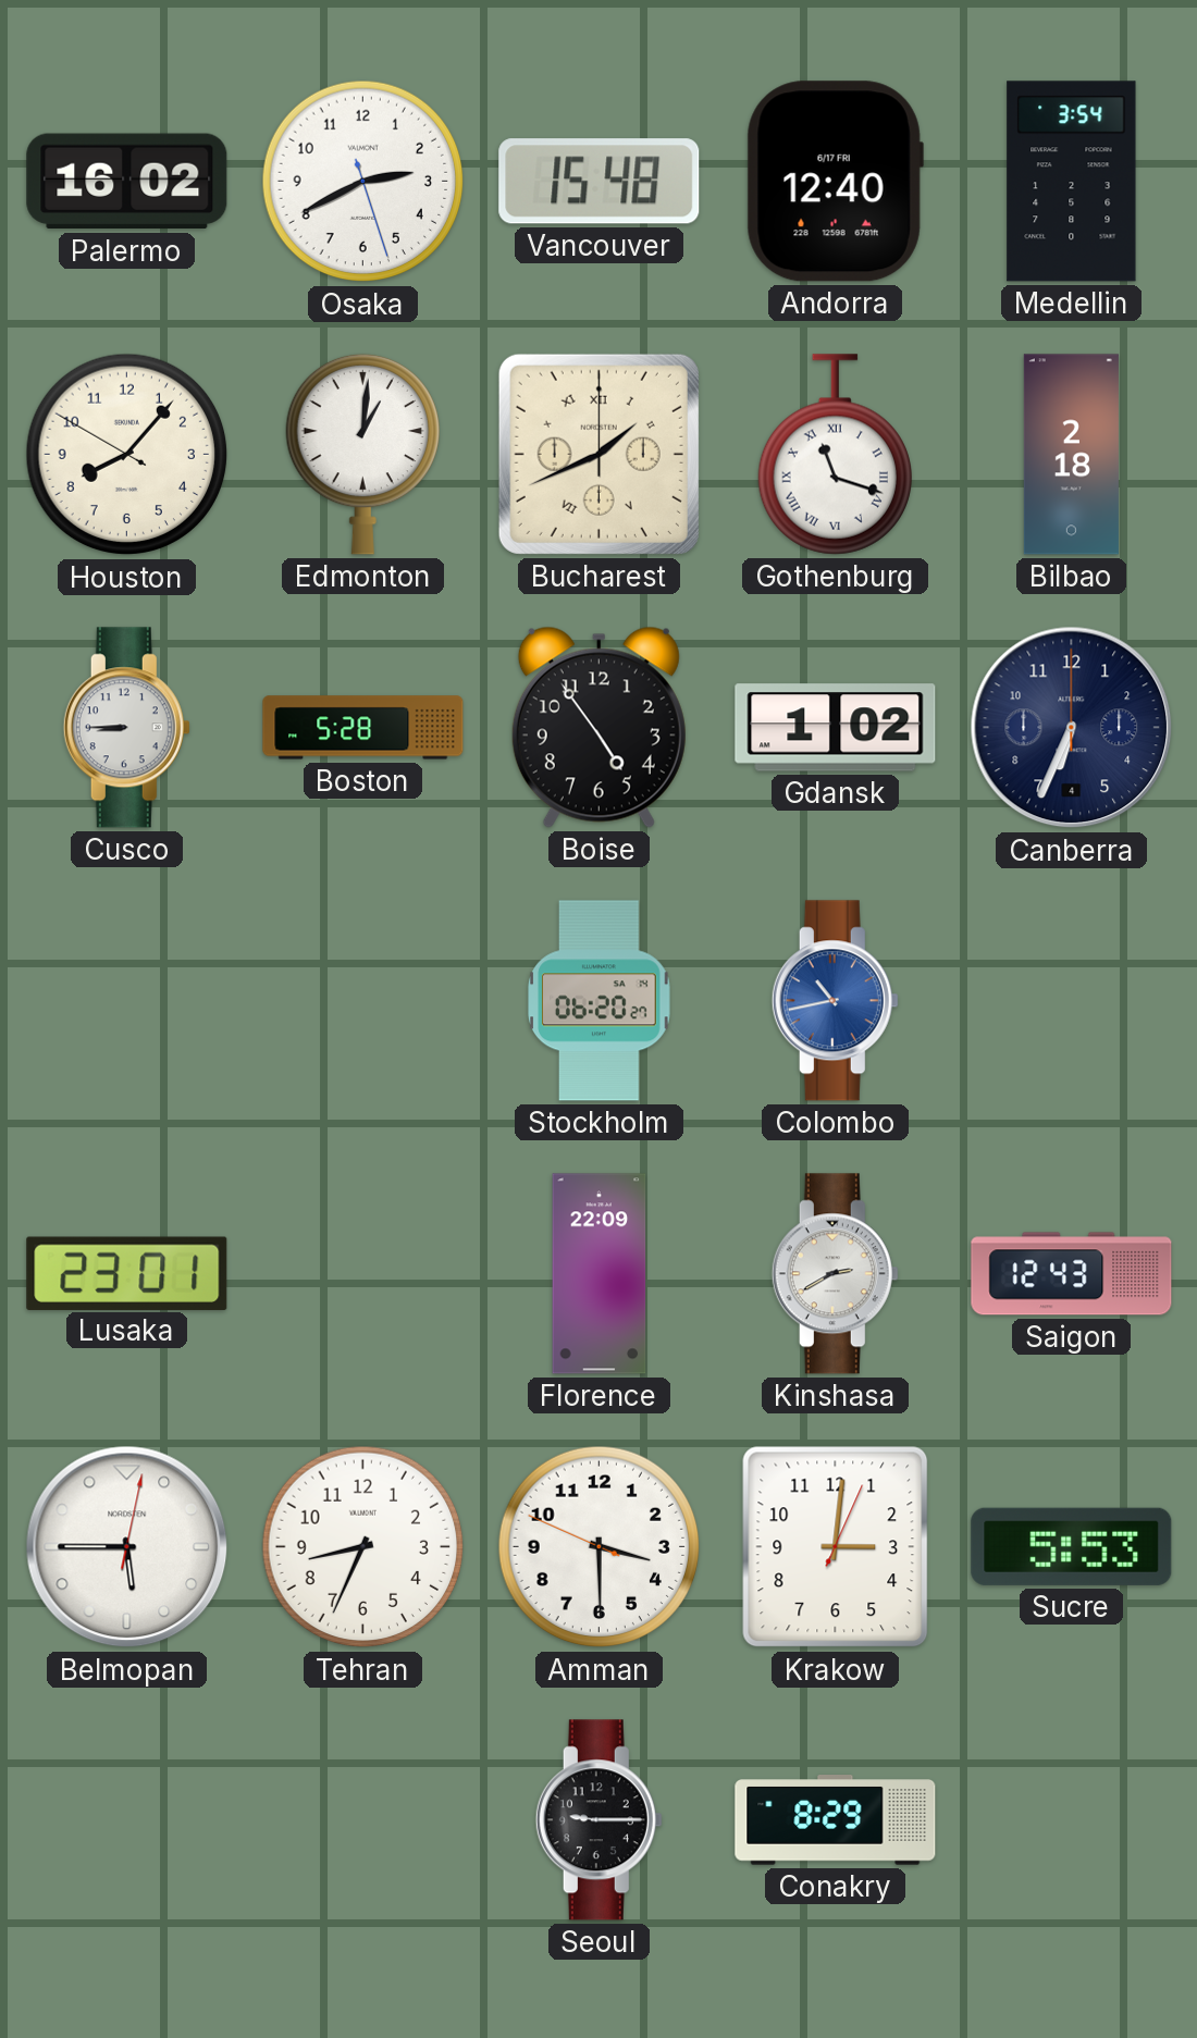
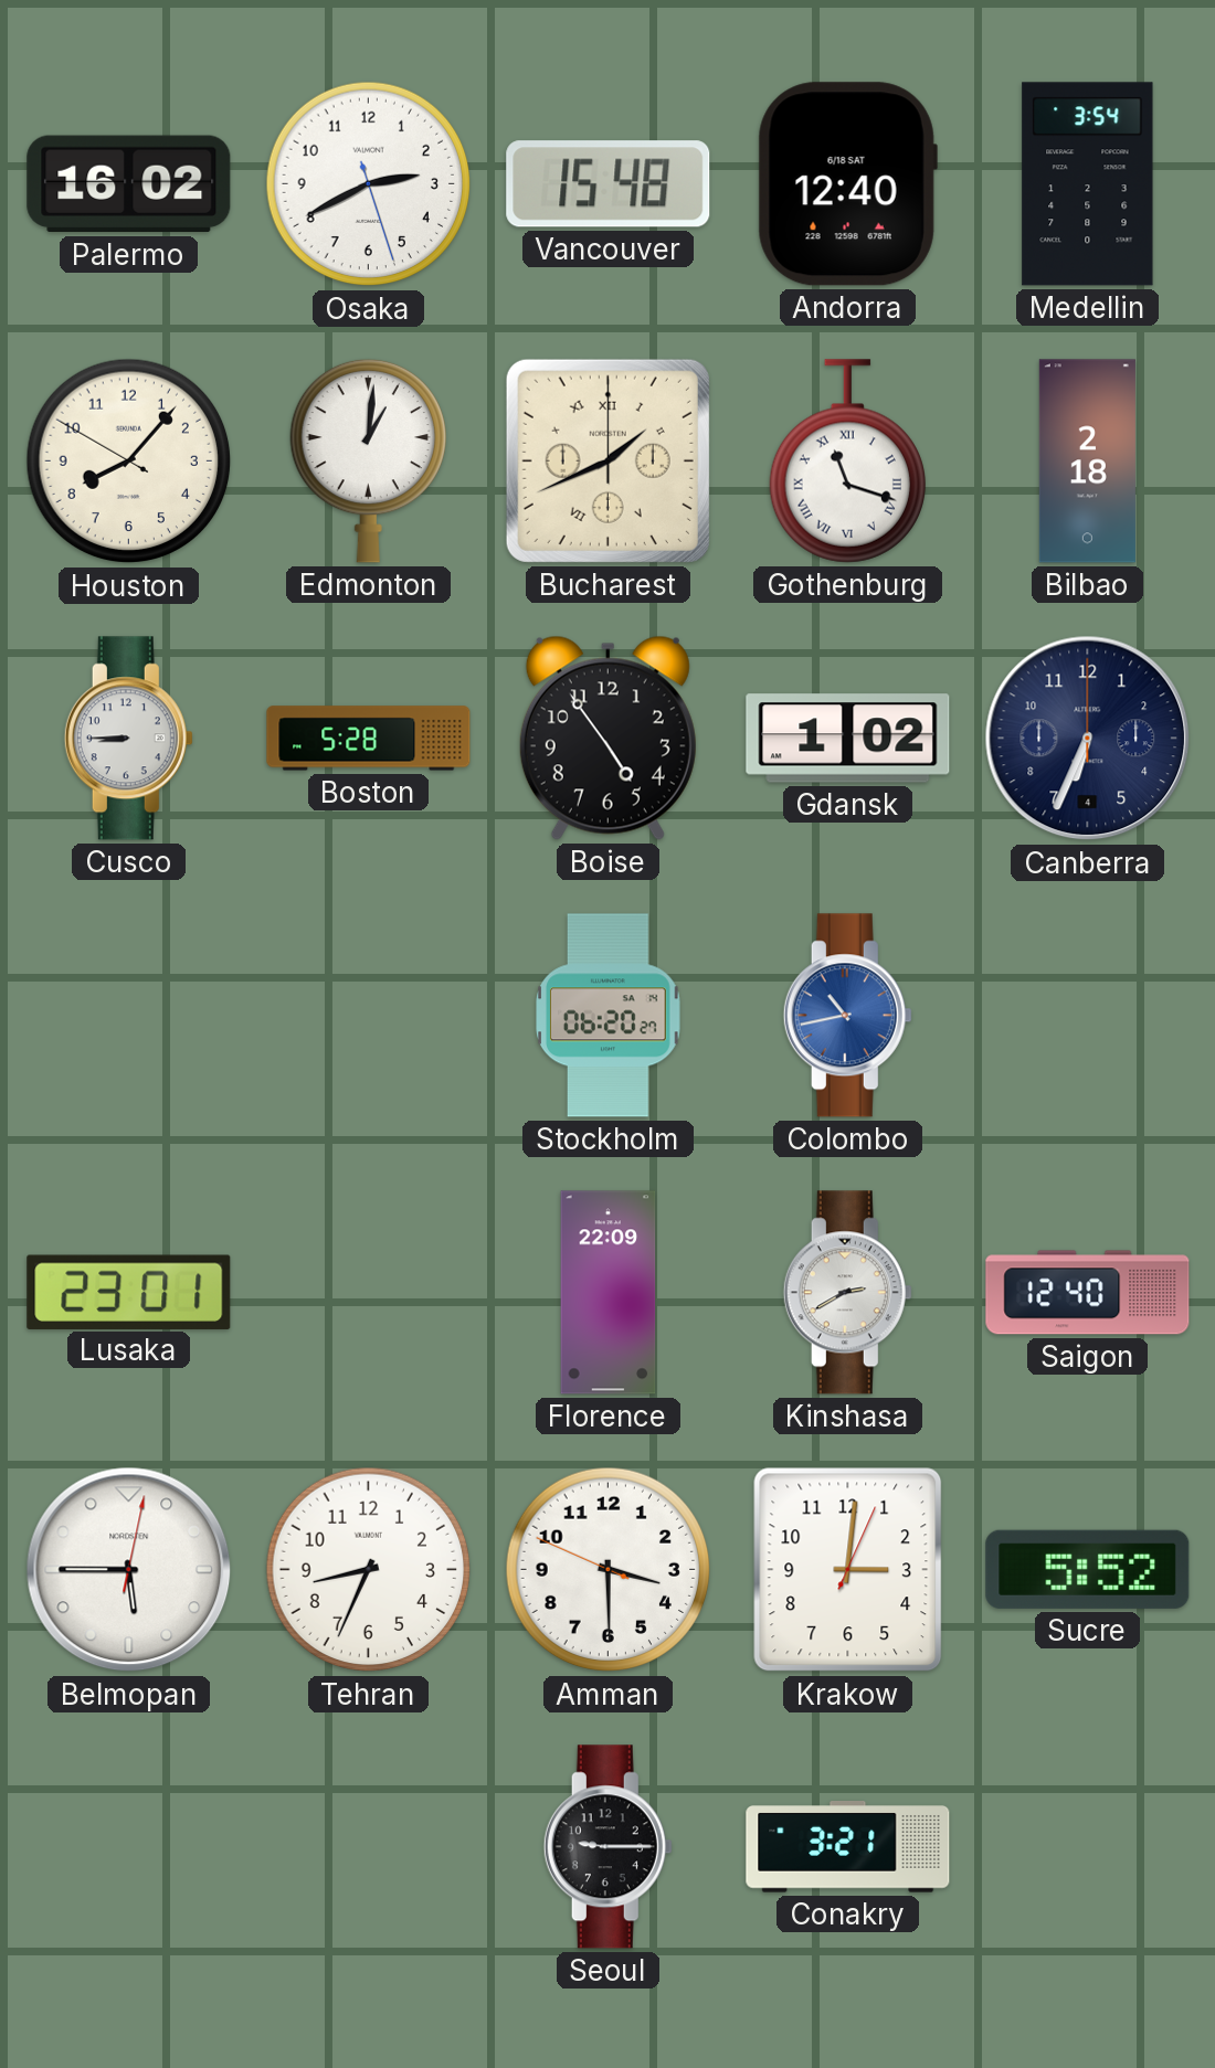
Andorra date: 6/17 FRI -> 6/18 SAT (847, 184)
Saigon: 12:43 -> 12:40 (1088, 1293)
Sucre: 5:53 -> 5:52 (1088, 1569)
Conakry: 8:29 -> 3:21 (848, 1847)
